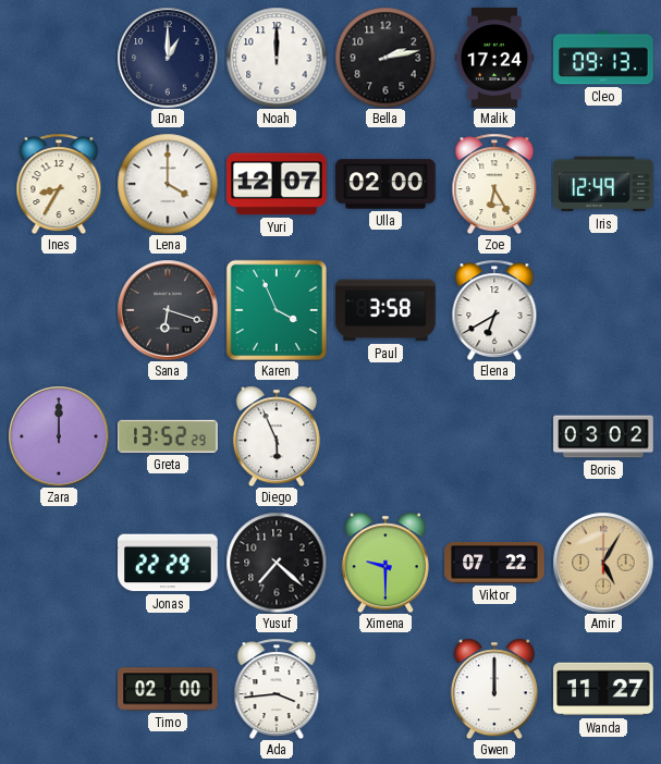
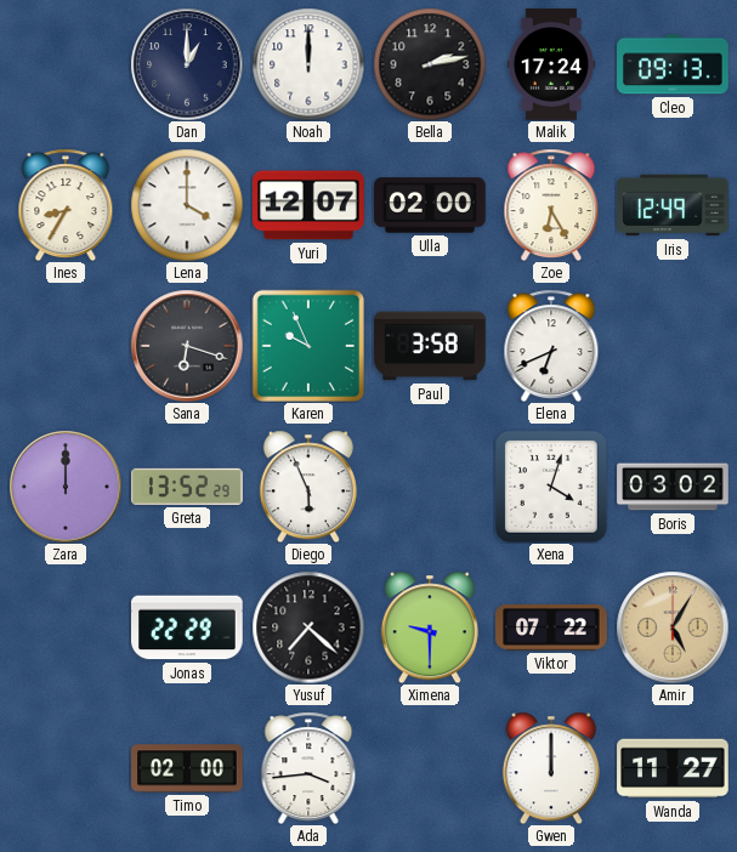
Karen: 3:56 -> 9:56 (307, 345)
Elena: 6:40 -> 6:41 (551, 346)
Xena: none -> 4:03 (551, 487)
